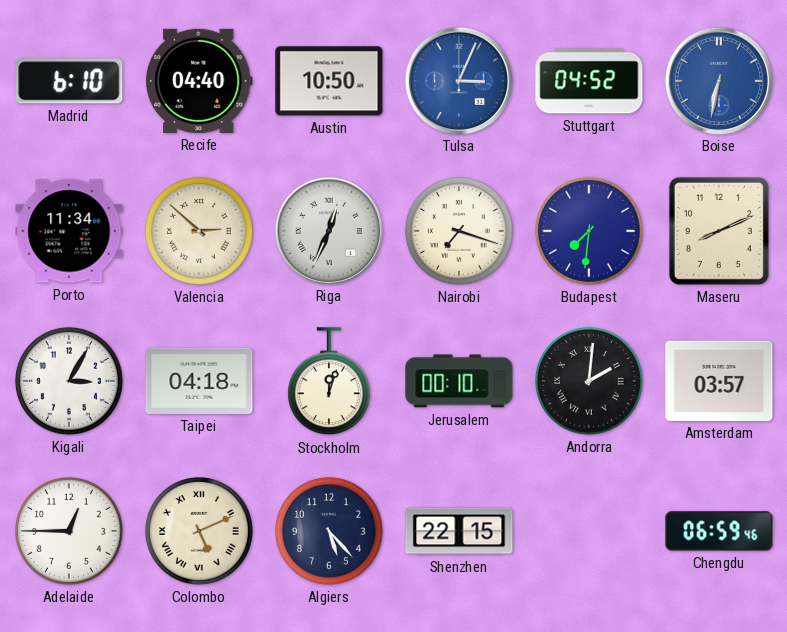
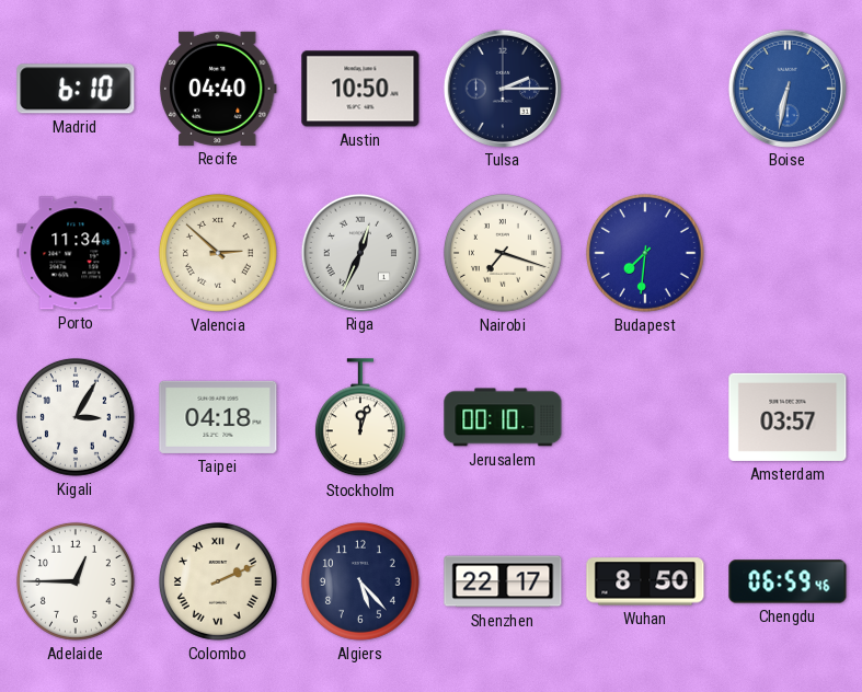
Tulsa: 3:04 -> 2:15 (502, 88)
Tulsa dial: blue -> navy (502, 88)
Stuttgart: 04:52 -> none (589, 81)
Maseru: 8:11 -> none (719, 231)
Andorra: 2:01 -> none (589, 381)
Colombo: 5:11 -> 2:11 (218, 581)
Shenzhen: 22:15 -> 22:17 (503, 581)
Wuhan: none -> 8:50 (645, 581)
